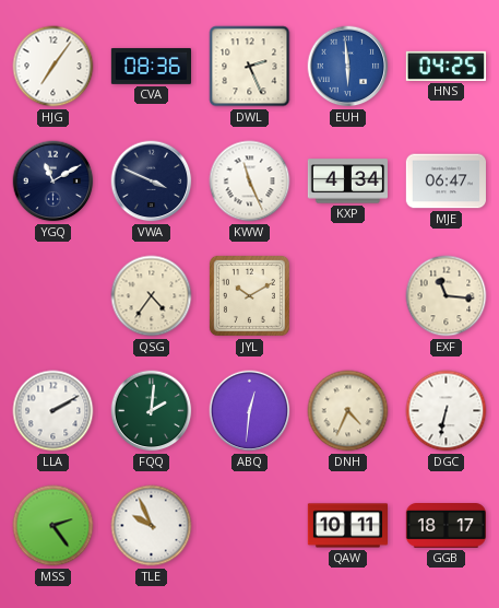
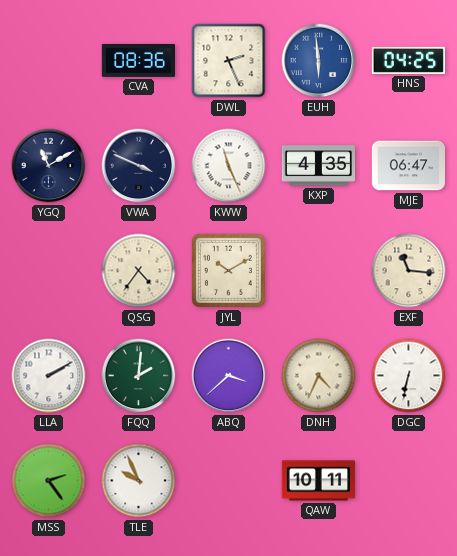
HJG: 7:06 -> none (54, 67)
KXP: 4:34 -> 4:35 (318, 166)
ABQ: 12:31 -> 3:38 (229, 376)
GGB: 18:17 -> none (445, 526)
